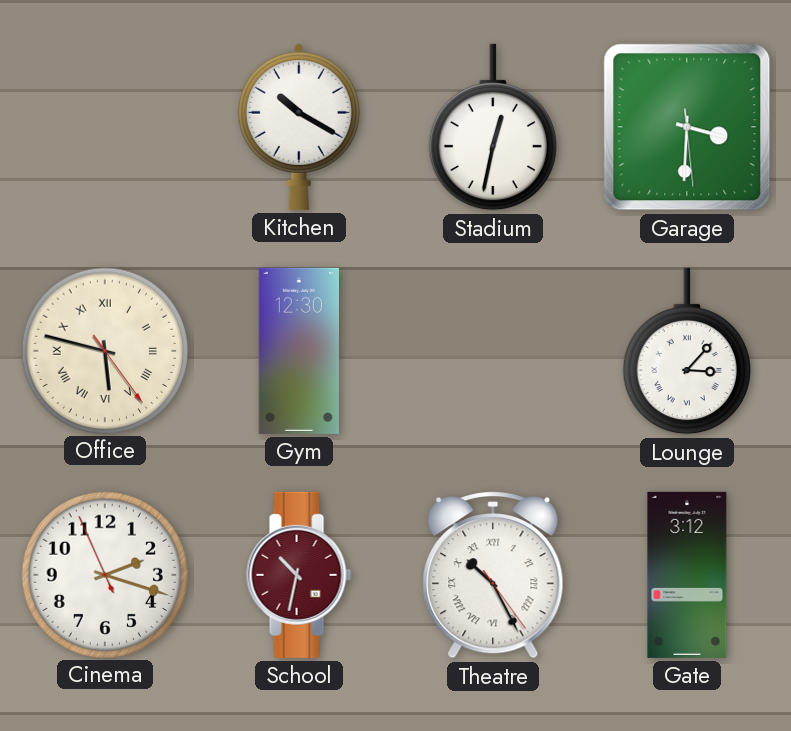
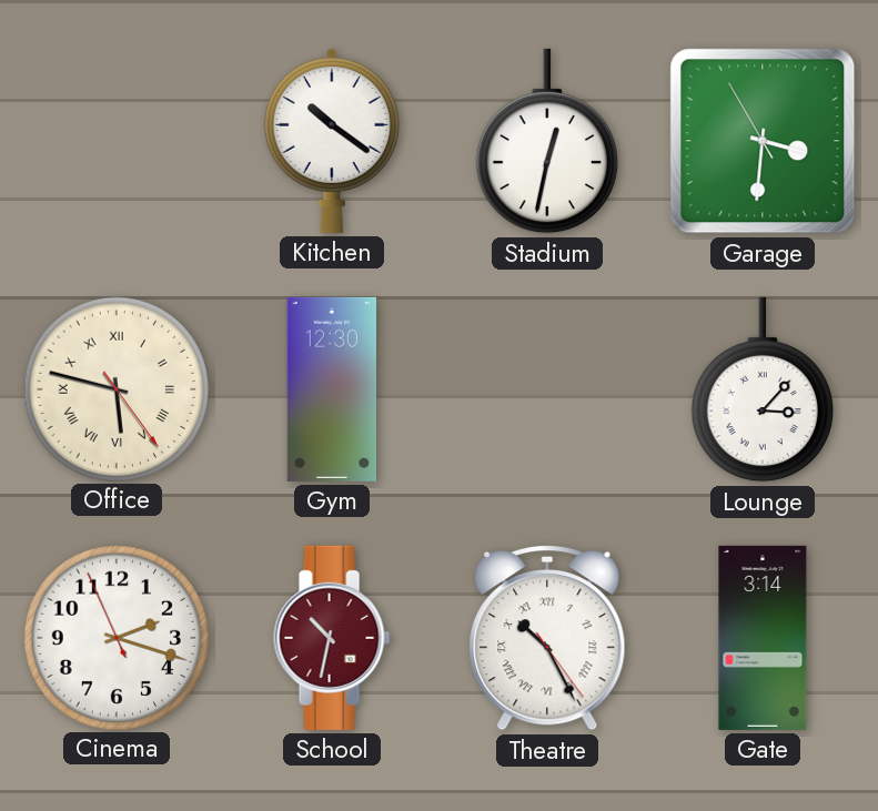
Kitchen: 10:20 -> 10:21 (332, 140)
Garage: 3:30:29 -> 3:30:55 (763, 141)
Gate: 3:12 -> 3:14 (763, 638)
